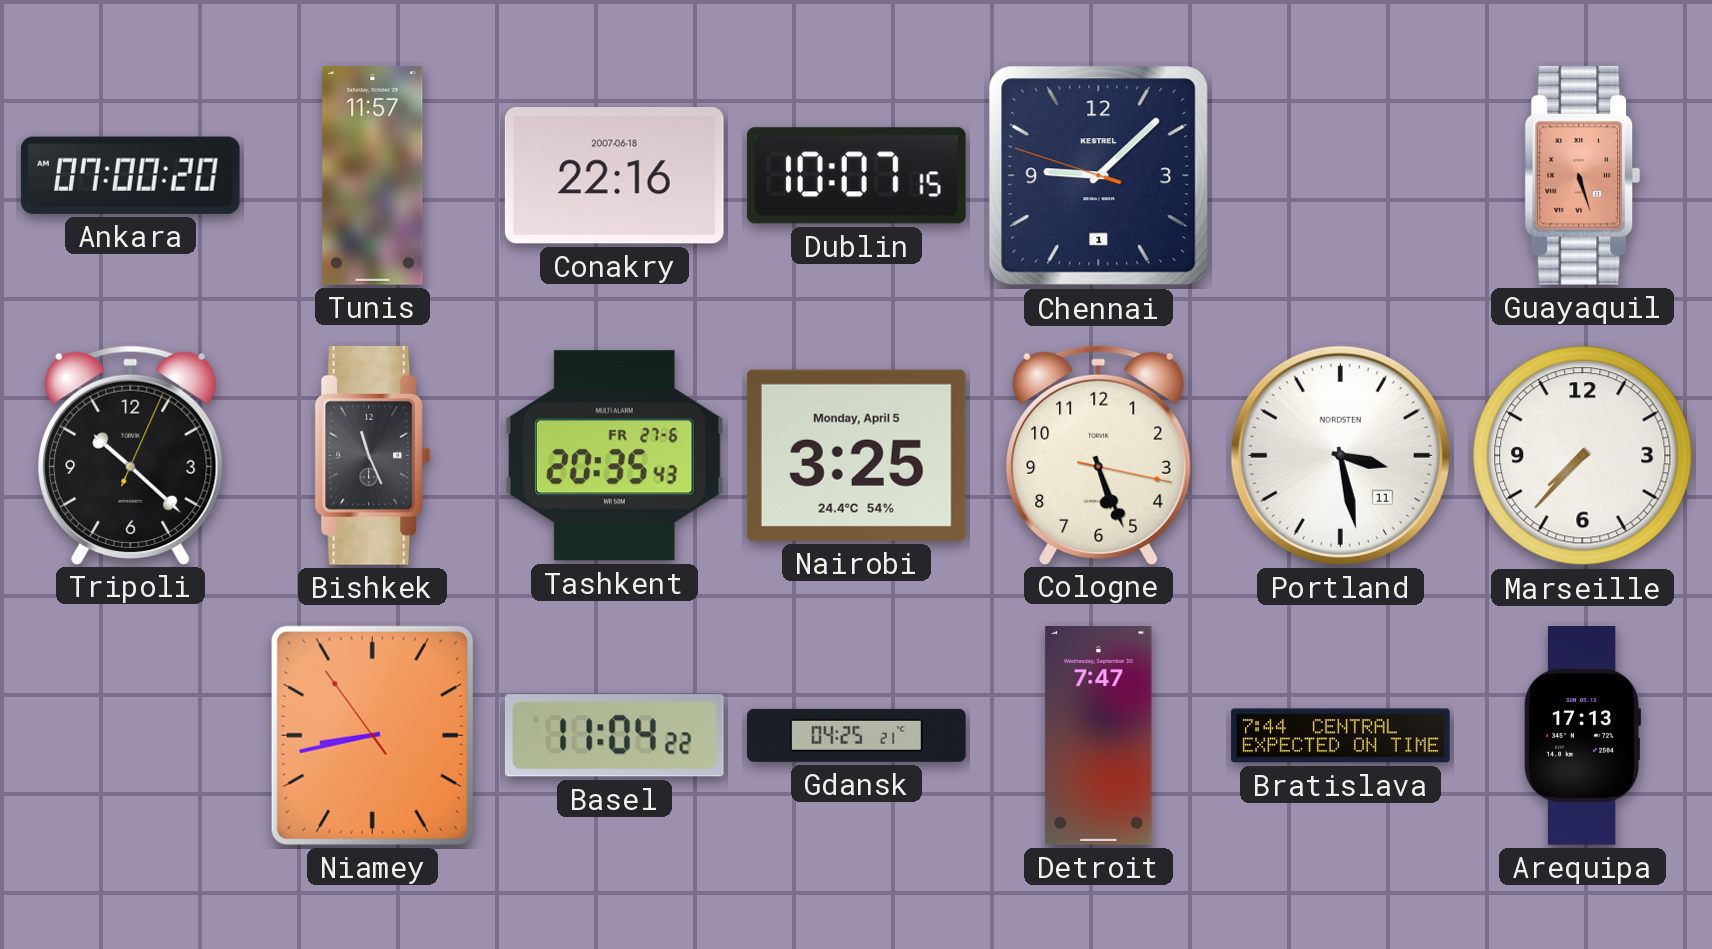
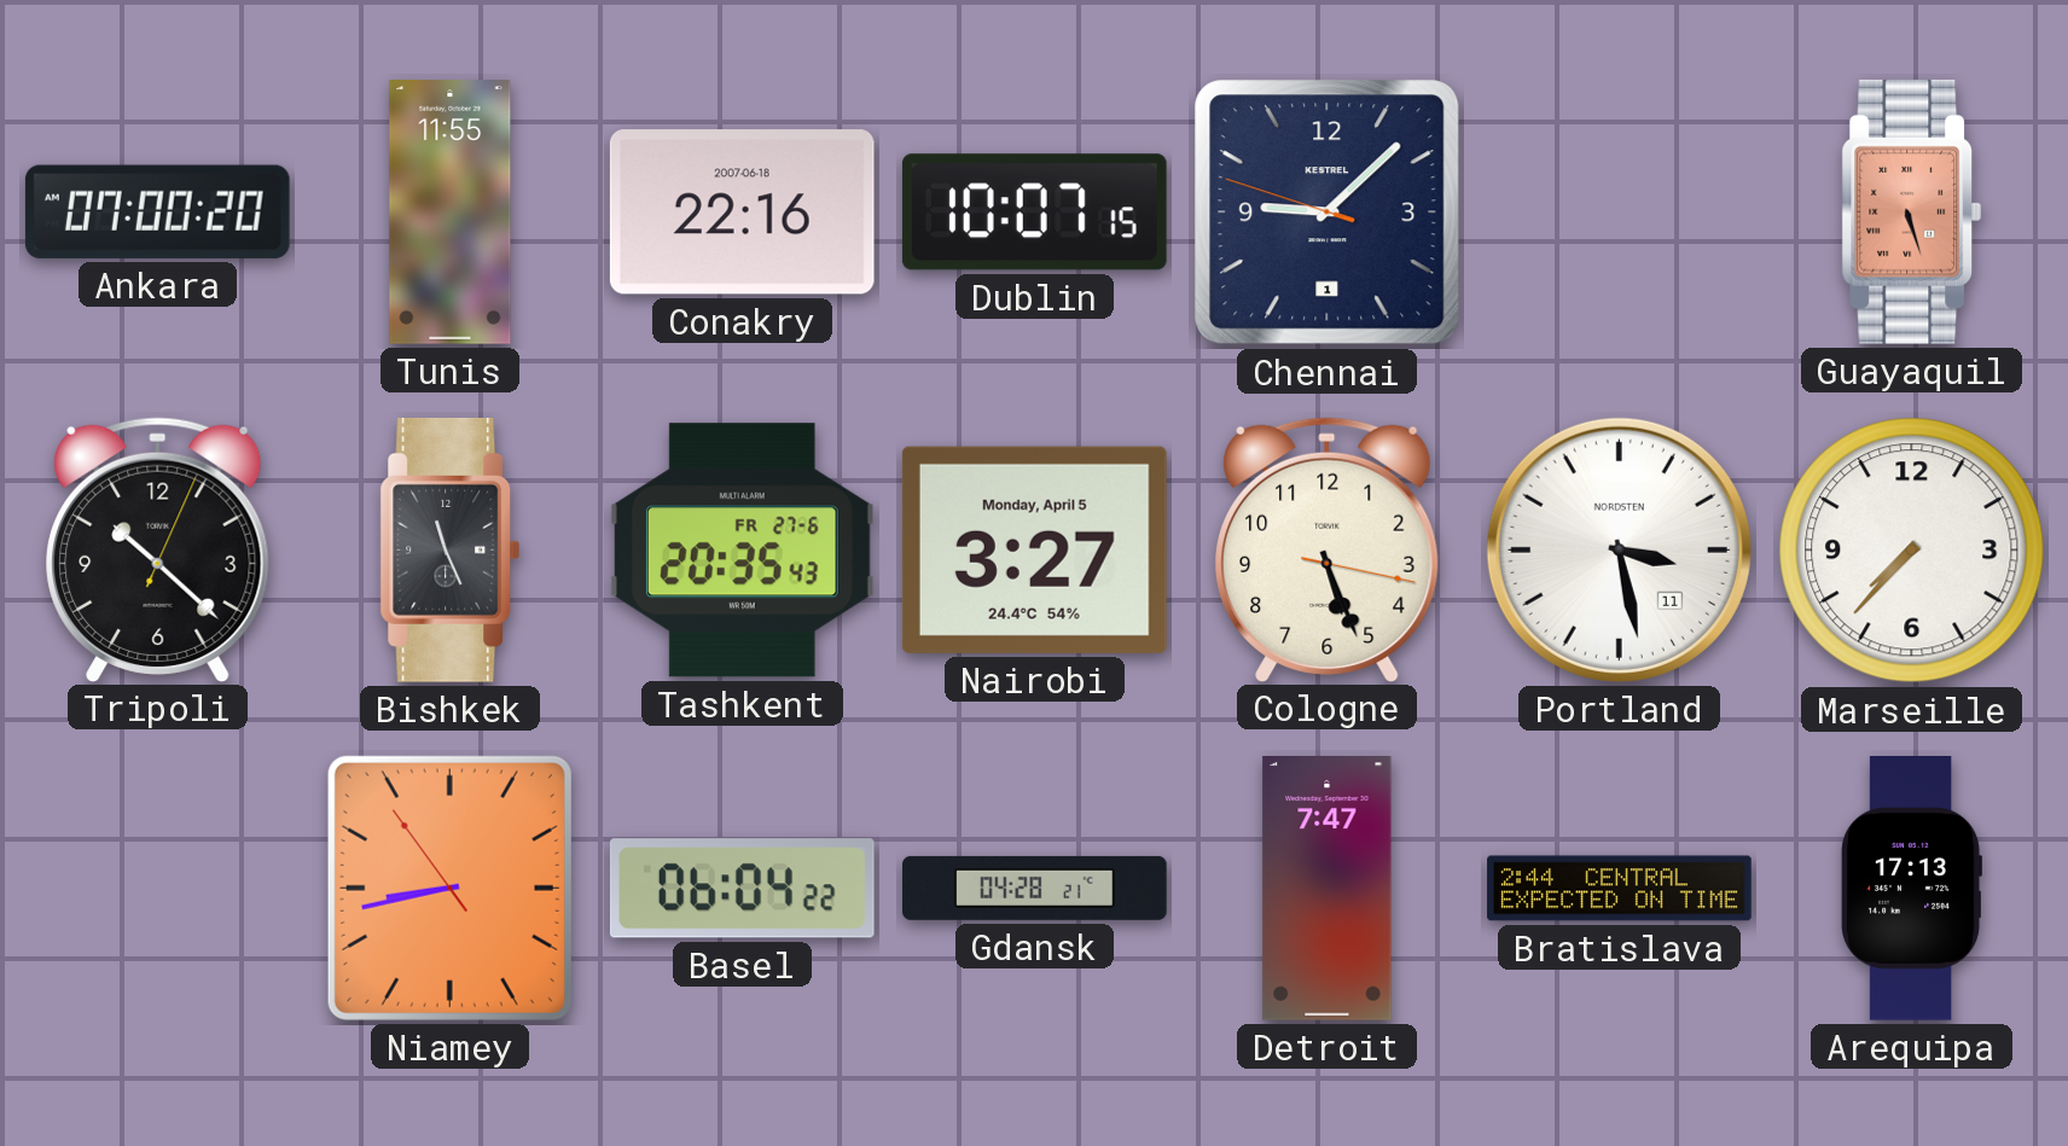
Tunis: 11:57 -> 11:55 (451, 213)
Nairobi: 3:25 -> 3:27 (1034, 549)
Basel: 11:04 -> 06:04 (742, 889)
Gdansk: 04:25 -> 04:28 (1035, 888)
Bratislava: 7:44 -> 2:44 (1620, 889)
